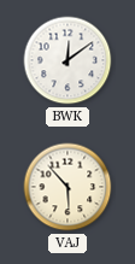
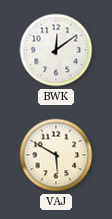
VAJ: 5:53 -> 5:50 (56, 155)
